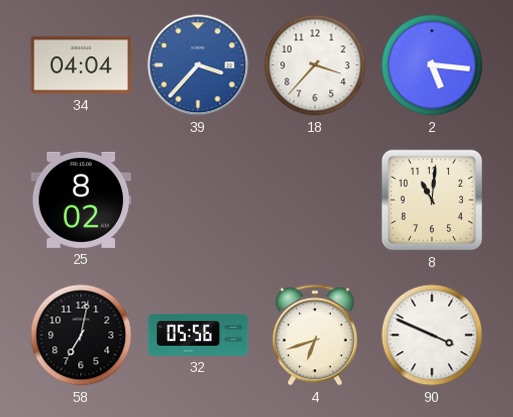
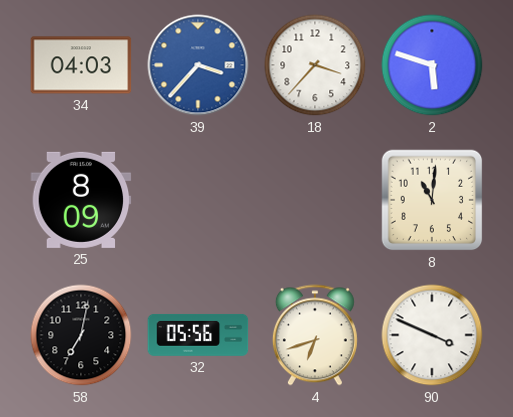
34: 04:04 -> 04:03 (81, 65)
2: 5:16 -> 5:48 (432, 65)
25: 8:02 -> 8:09 (81, 200)
